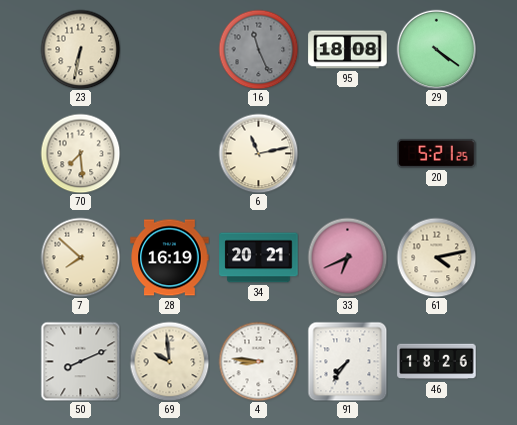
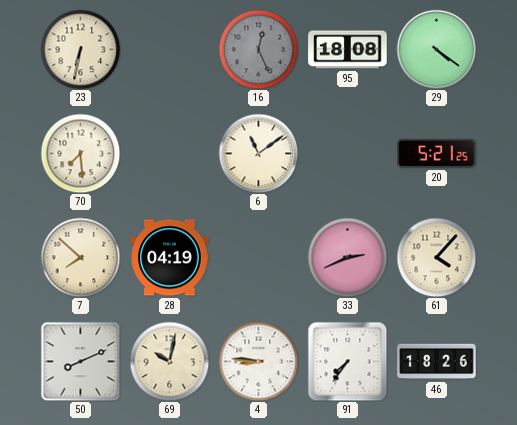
16: 11:26 -> 12:26 (258, 49)
6: 11:13 -> 11:09 (258, 153)
28: 16:19 -> 04:19 (170, 258)
34: 20:21 -> none (259, 258)
33: 6:41 -> 2:41 (347, 257)
61: 4:13 -> 4:07 (436, 257)
69: 9:59 -> 10:02 (169, 361)
